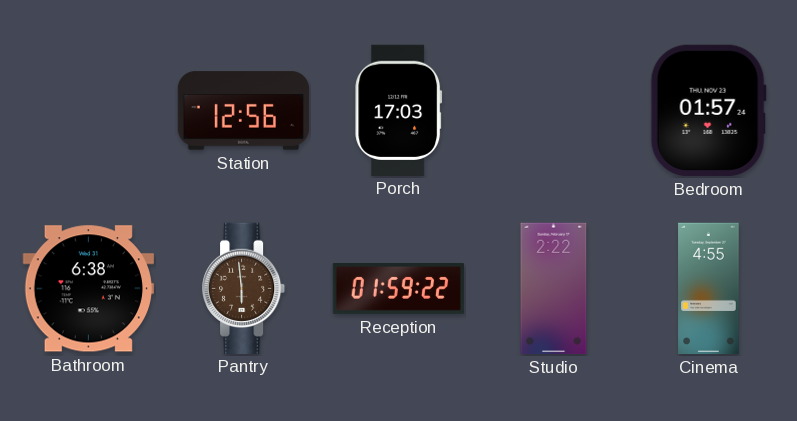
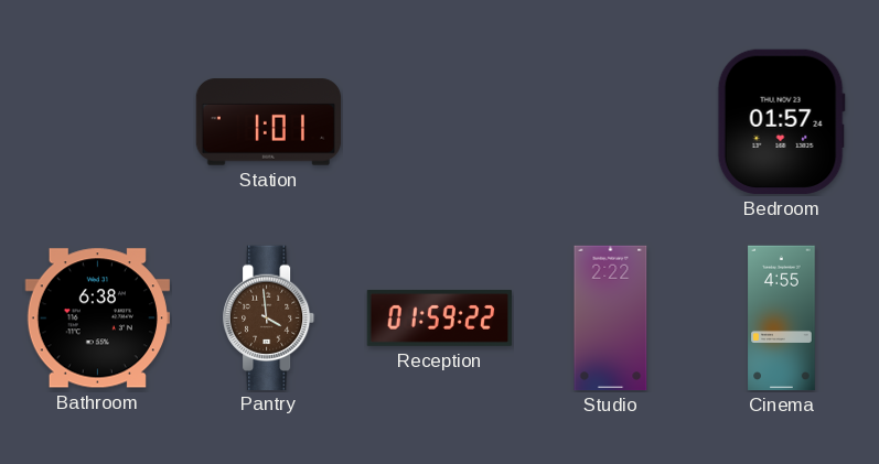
Station: 12:56 -> 1:01 (269, 122)
Porch: 17:03 -> none (399, 110)
Pantry: 5:59 -> 3:59 (270, 317)
